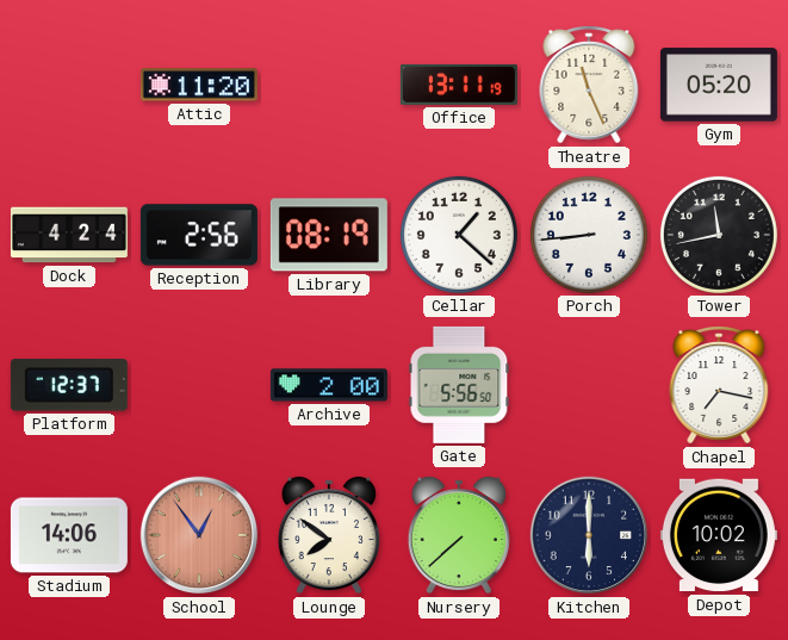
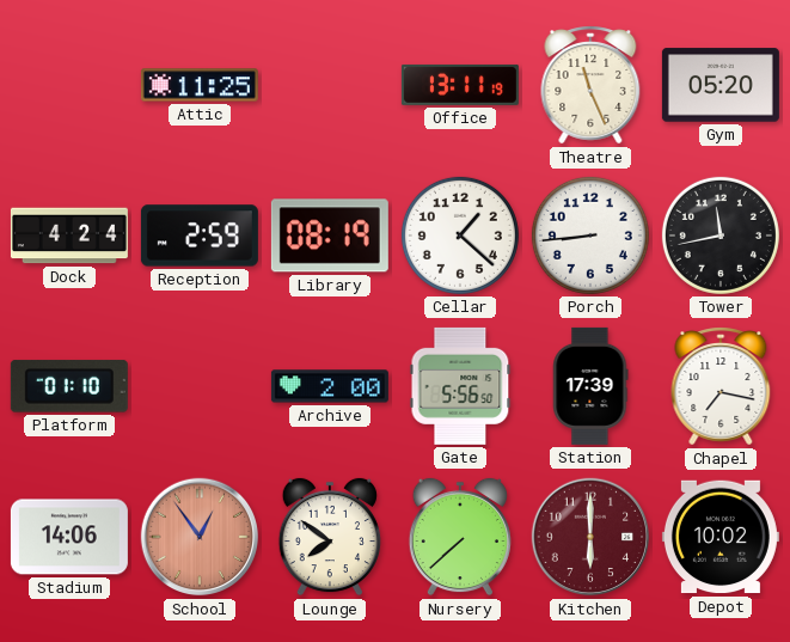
Attic: 11:20 -> 11:25 (200, 85)
Reception: 2:56 -> 2:59 (200, 236)
Platform: 12:37 -> 01:10 (69, 386)
Station: none -> 17:39 (590, 386)
Kitchen dial: navy -> burgundy (590, 537)
